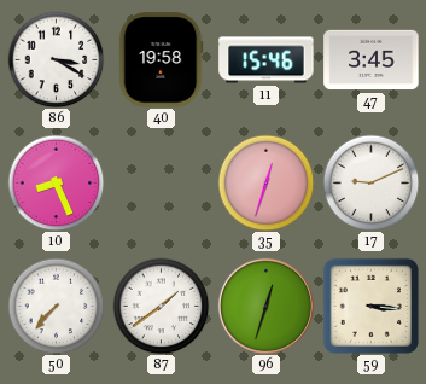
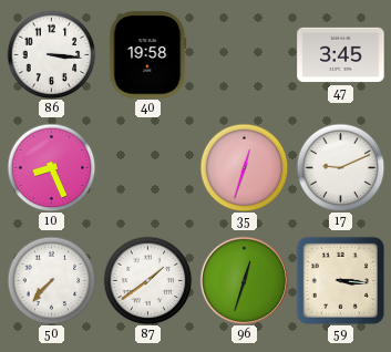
86: 3:20 -> 3:16 (51, 54)
11: 15:46 -> none (267, 60)
